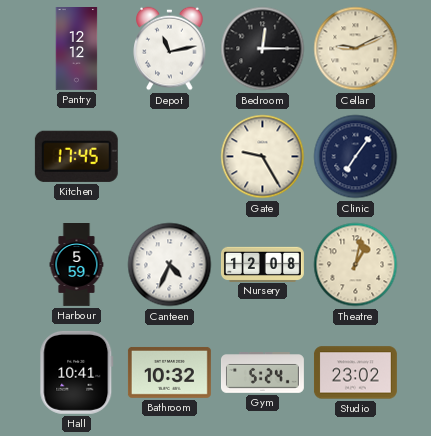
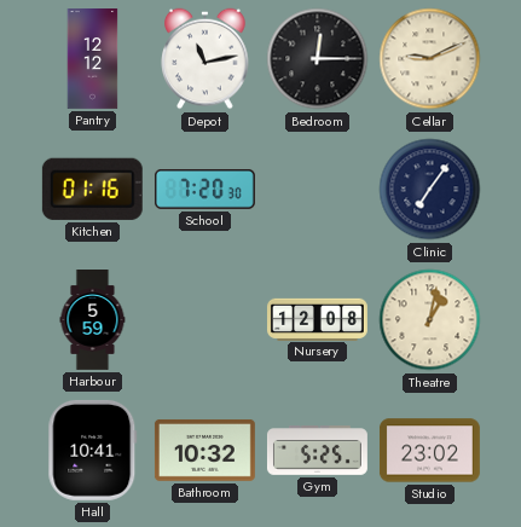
Kitchen: 17:45 -> 01:16 (92, 189)
School: none -> 7:20 (204, 190)
Gate: 9:25 -> none (263, 157)
Canteen: 4:34 -> none (170, 265)
Gym: 5:24 -> 5:25 (317, 451)
